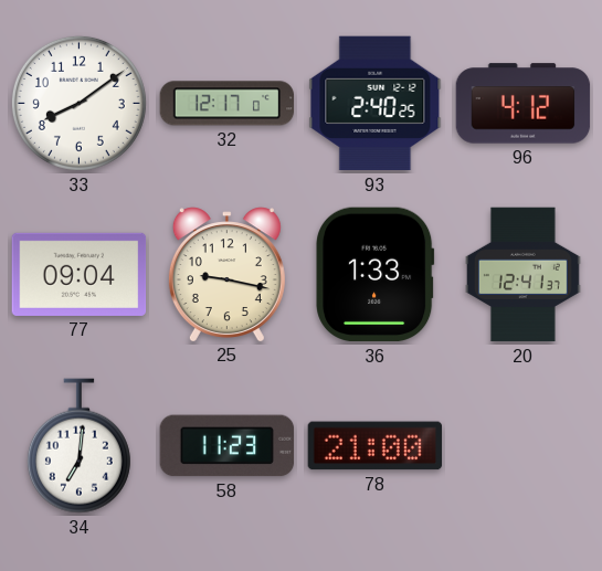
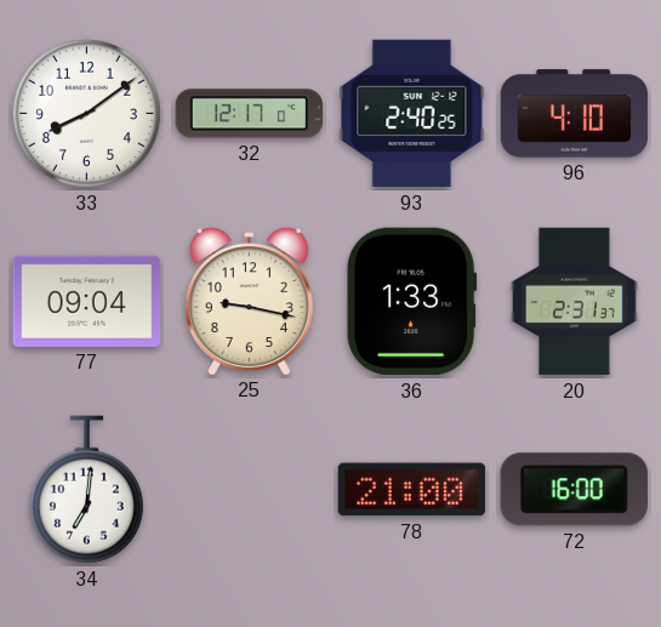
96: 4:12 -> 4:10 (575, 114)
20: 12:41 -> 2:31 (574, 302)
58: 11:23 -> none (228, 446)
72: none -> 16:00 (574, 490)
